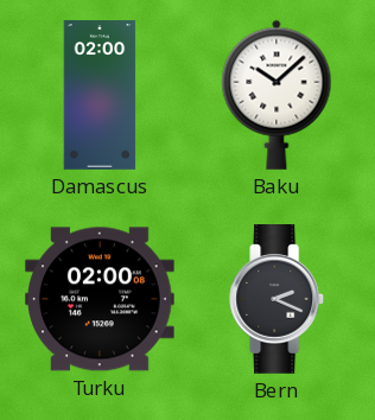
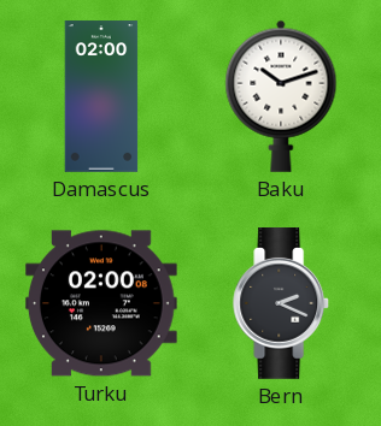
Baku: 10:08 -> 10:12 (281, 96)
